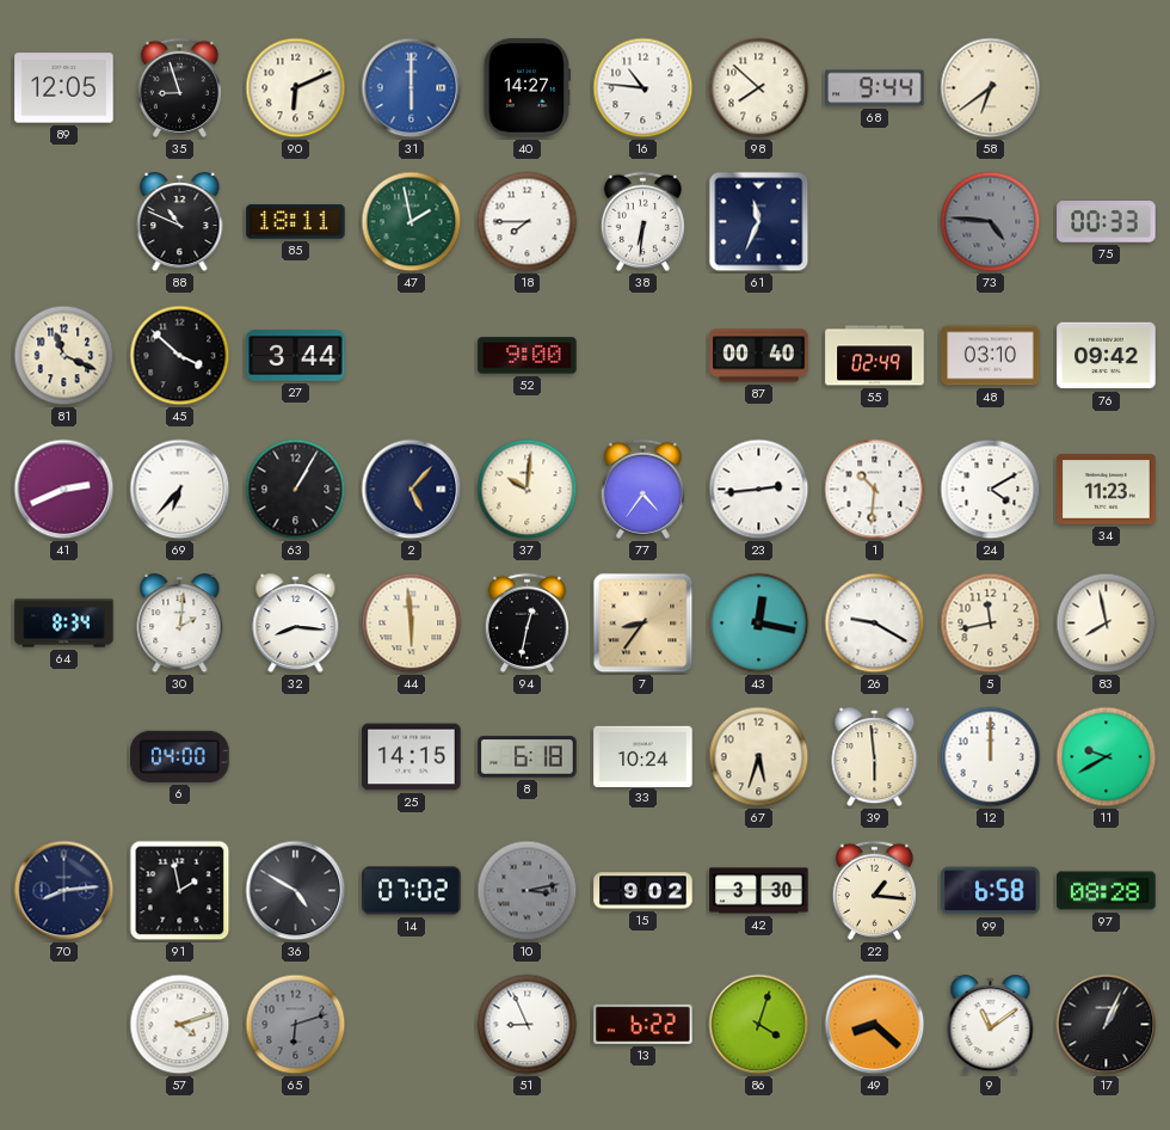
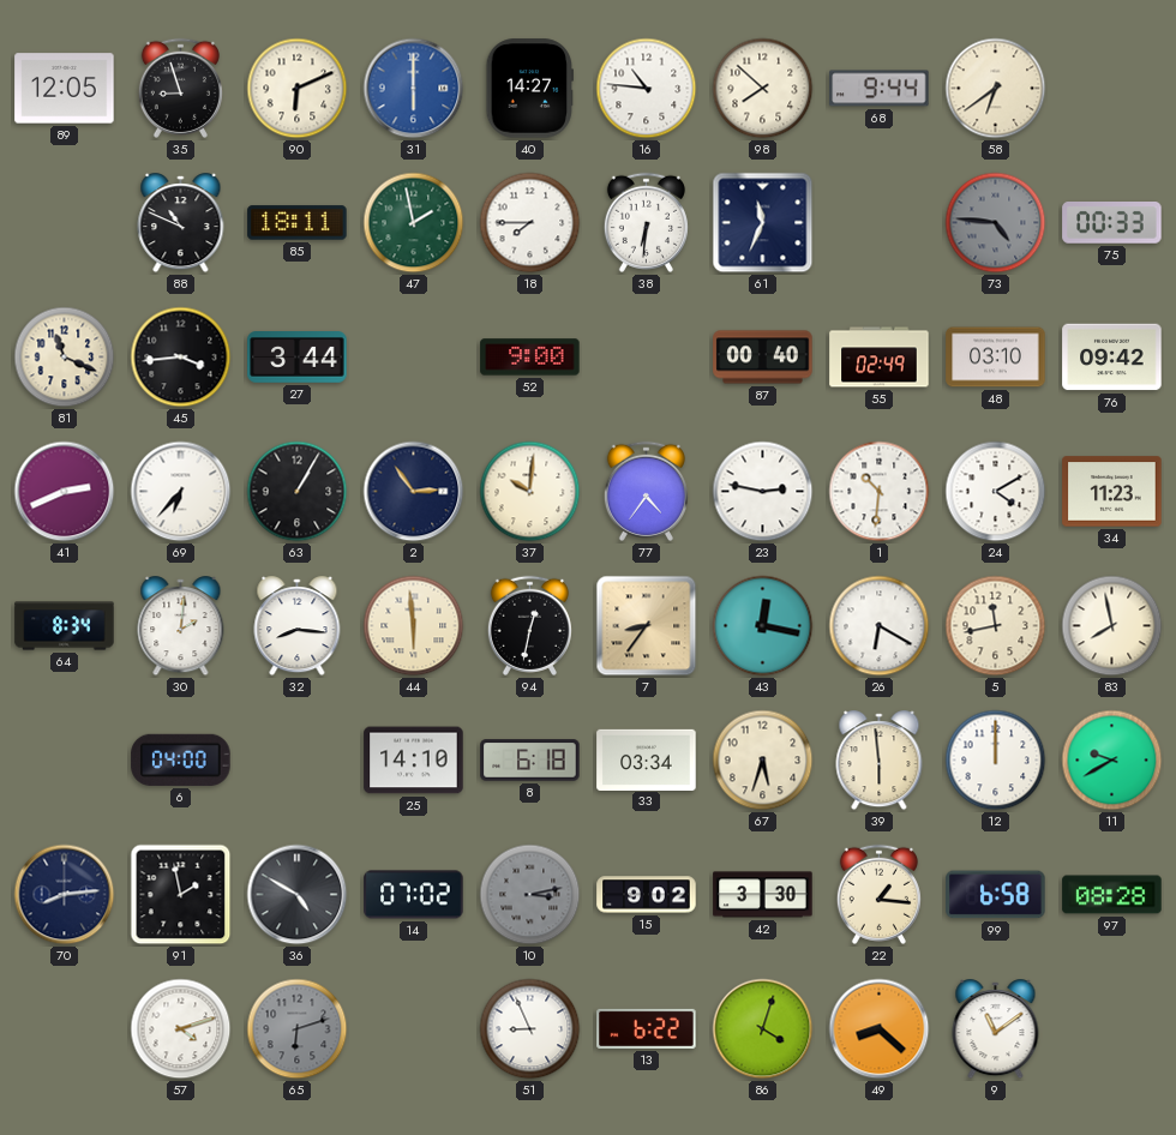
45: 3:52 -> 3:44 (181, 358)
2: 5:07 -> 2:54 (414, 492)
23: 2:44 -> 2:47 (763, 492)
26: 9:20 -> 6:20 (880, 626)
25: 14:15 -> 14:10 (414, 761)
33: 10:24 -> 03:34 (647, 759)
17: 1:04 -> none (1107, 1025)
